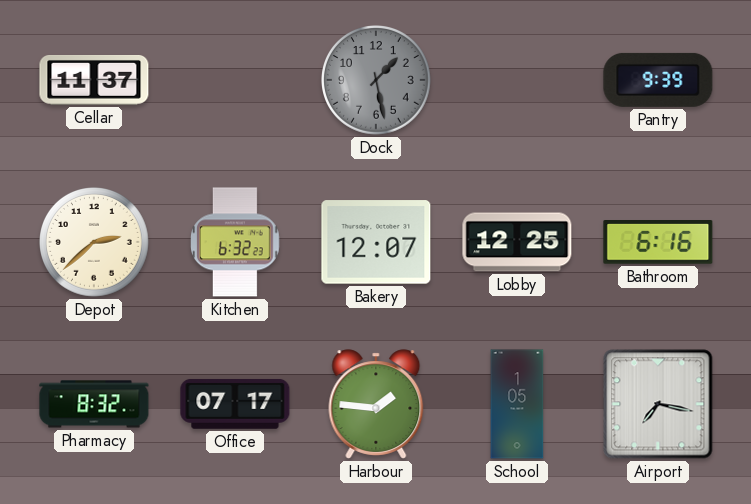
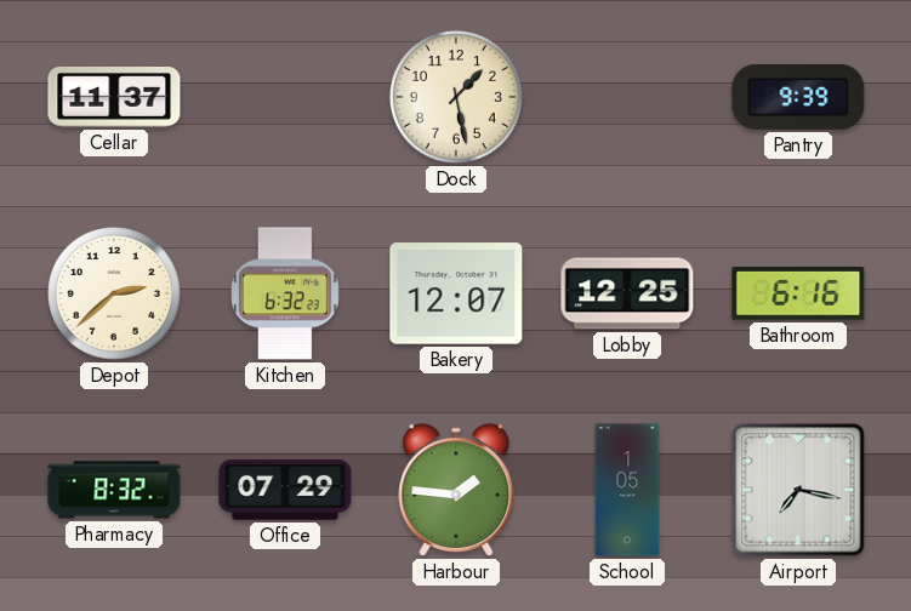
Dock dial: grey -> cream (457, 98)
Office: 07:17 -> 07:29 (285, 490)
